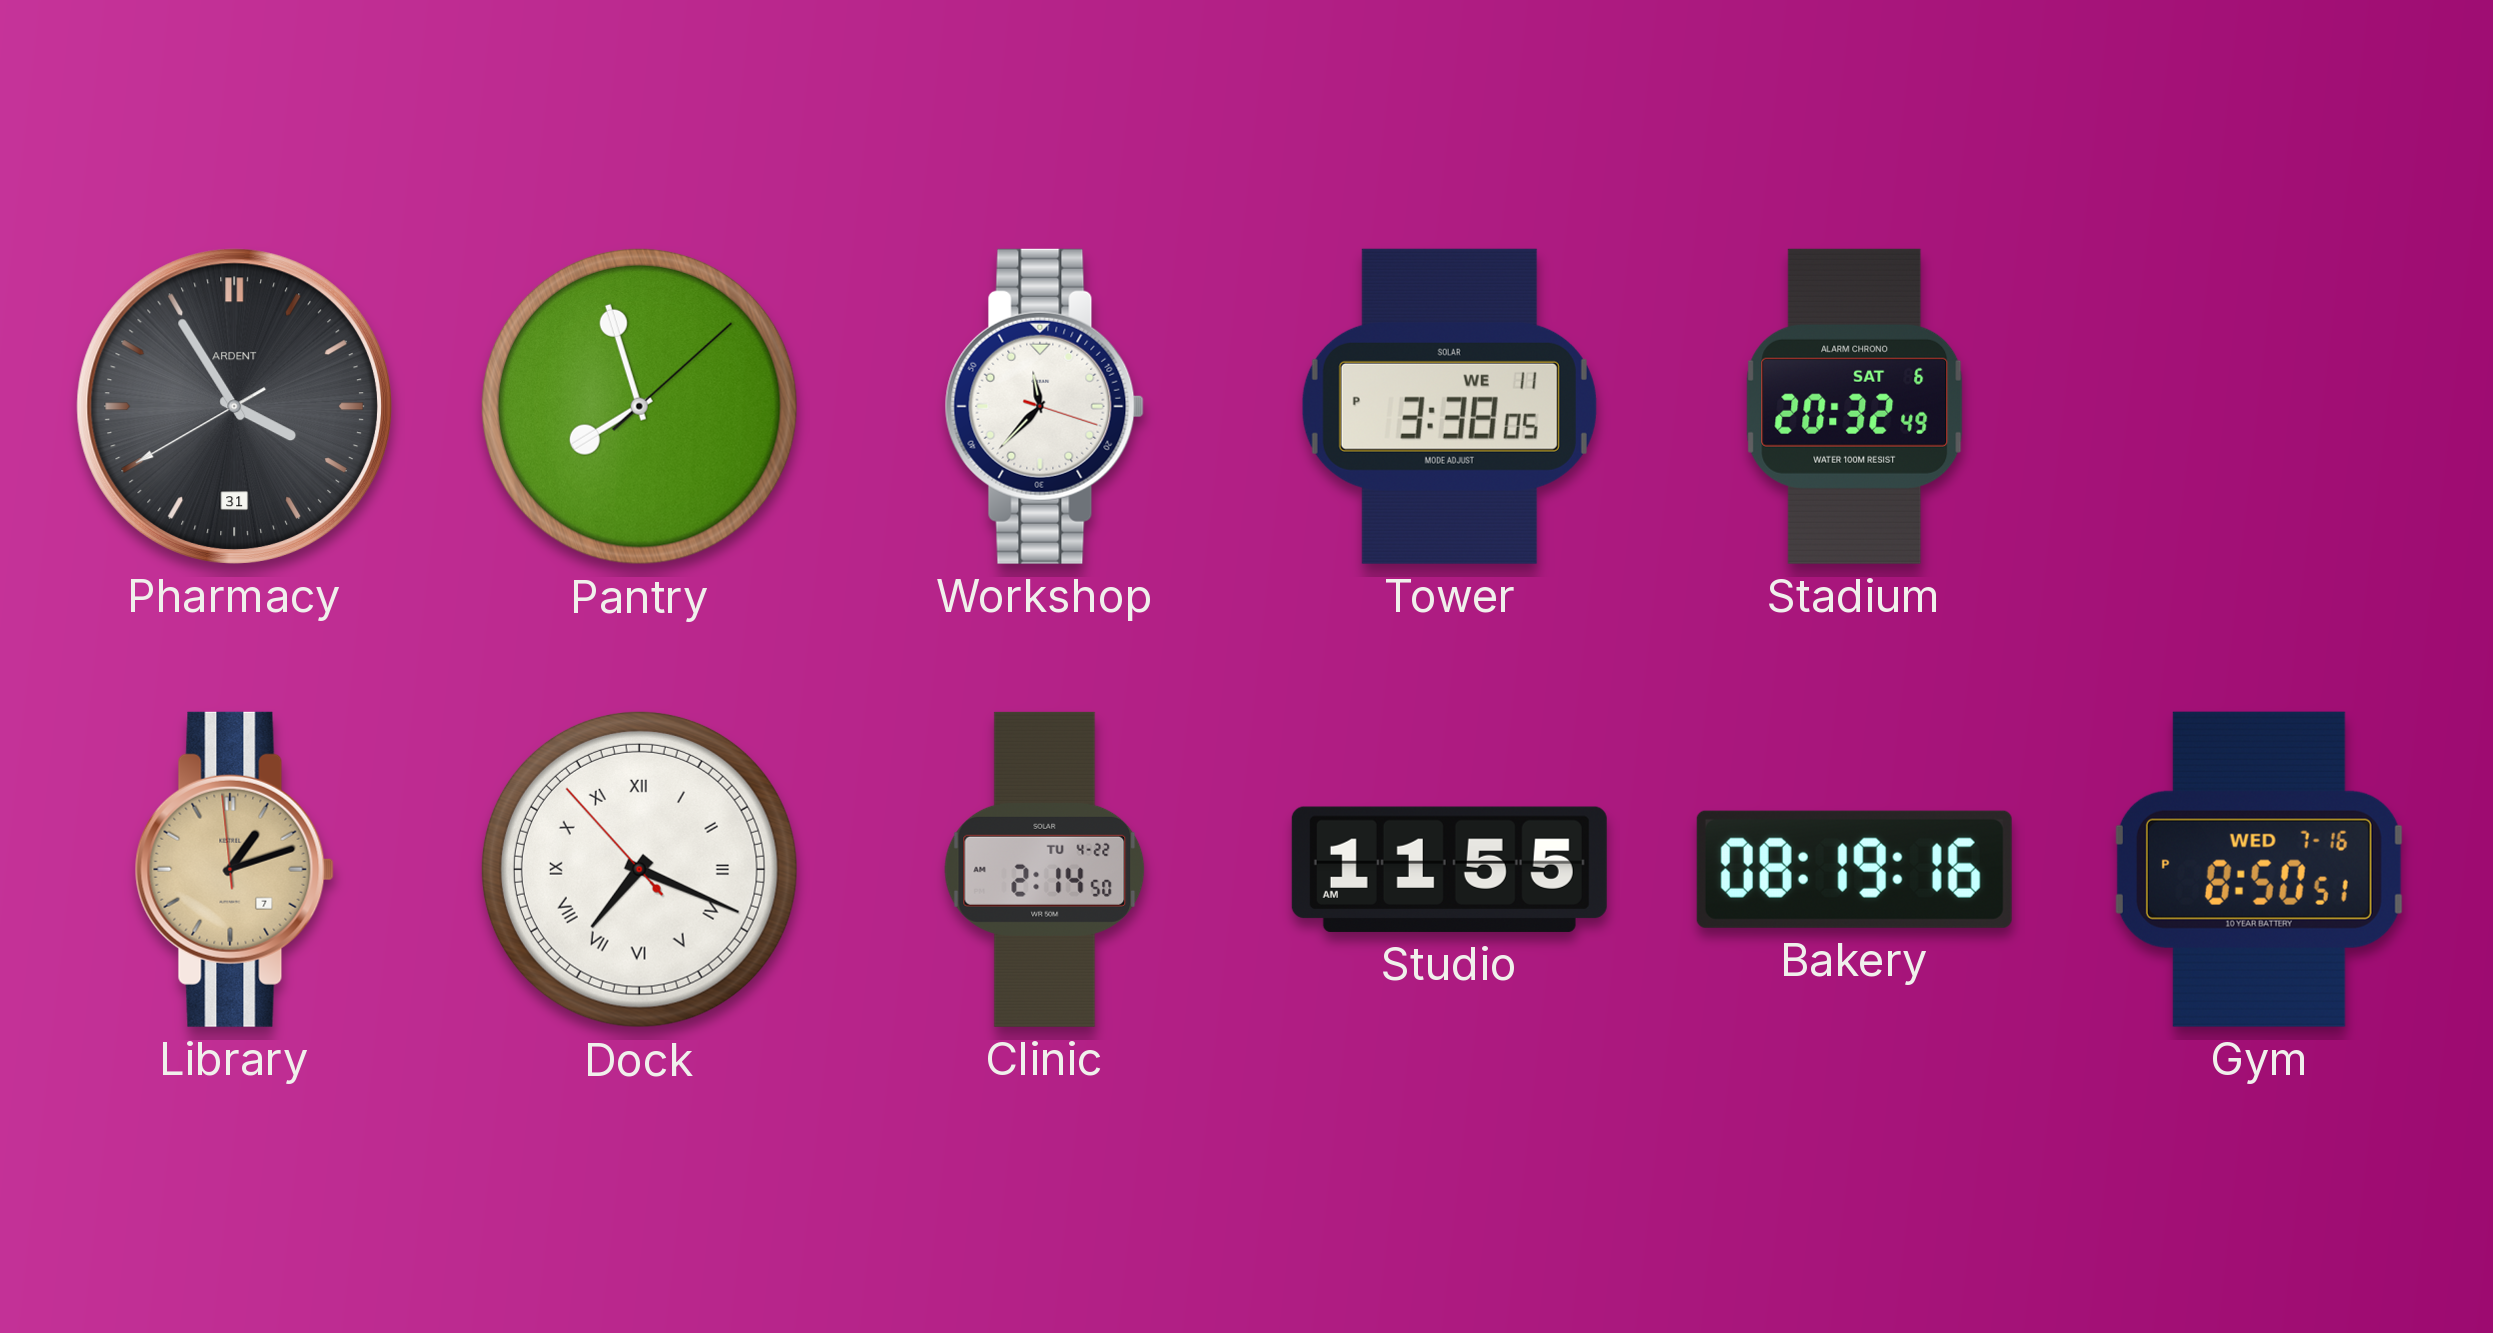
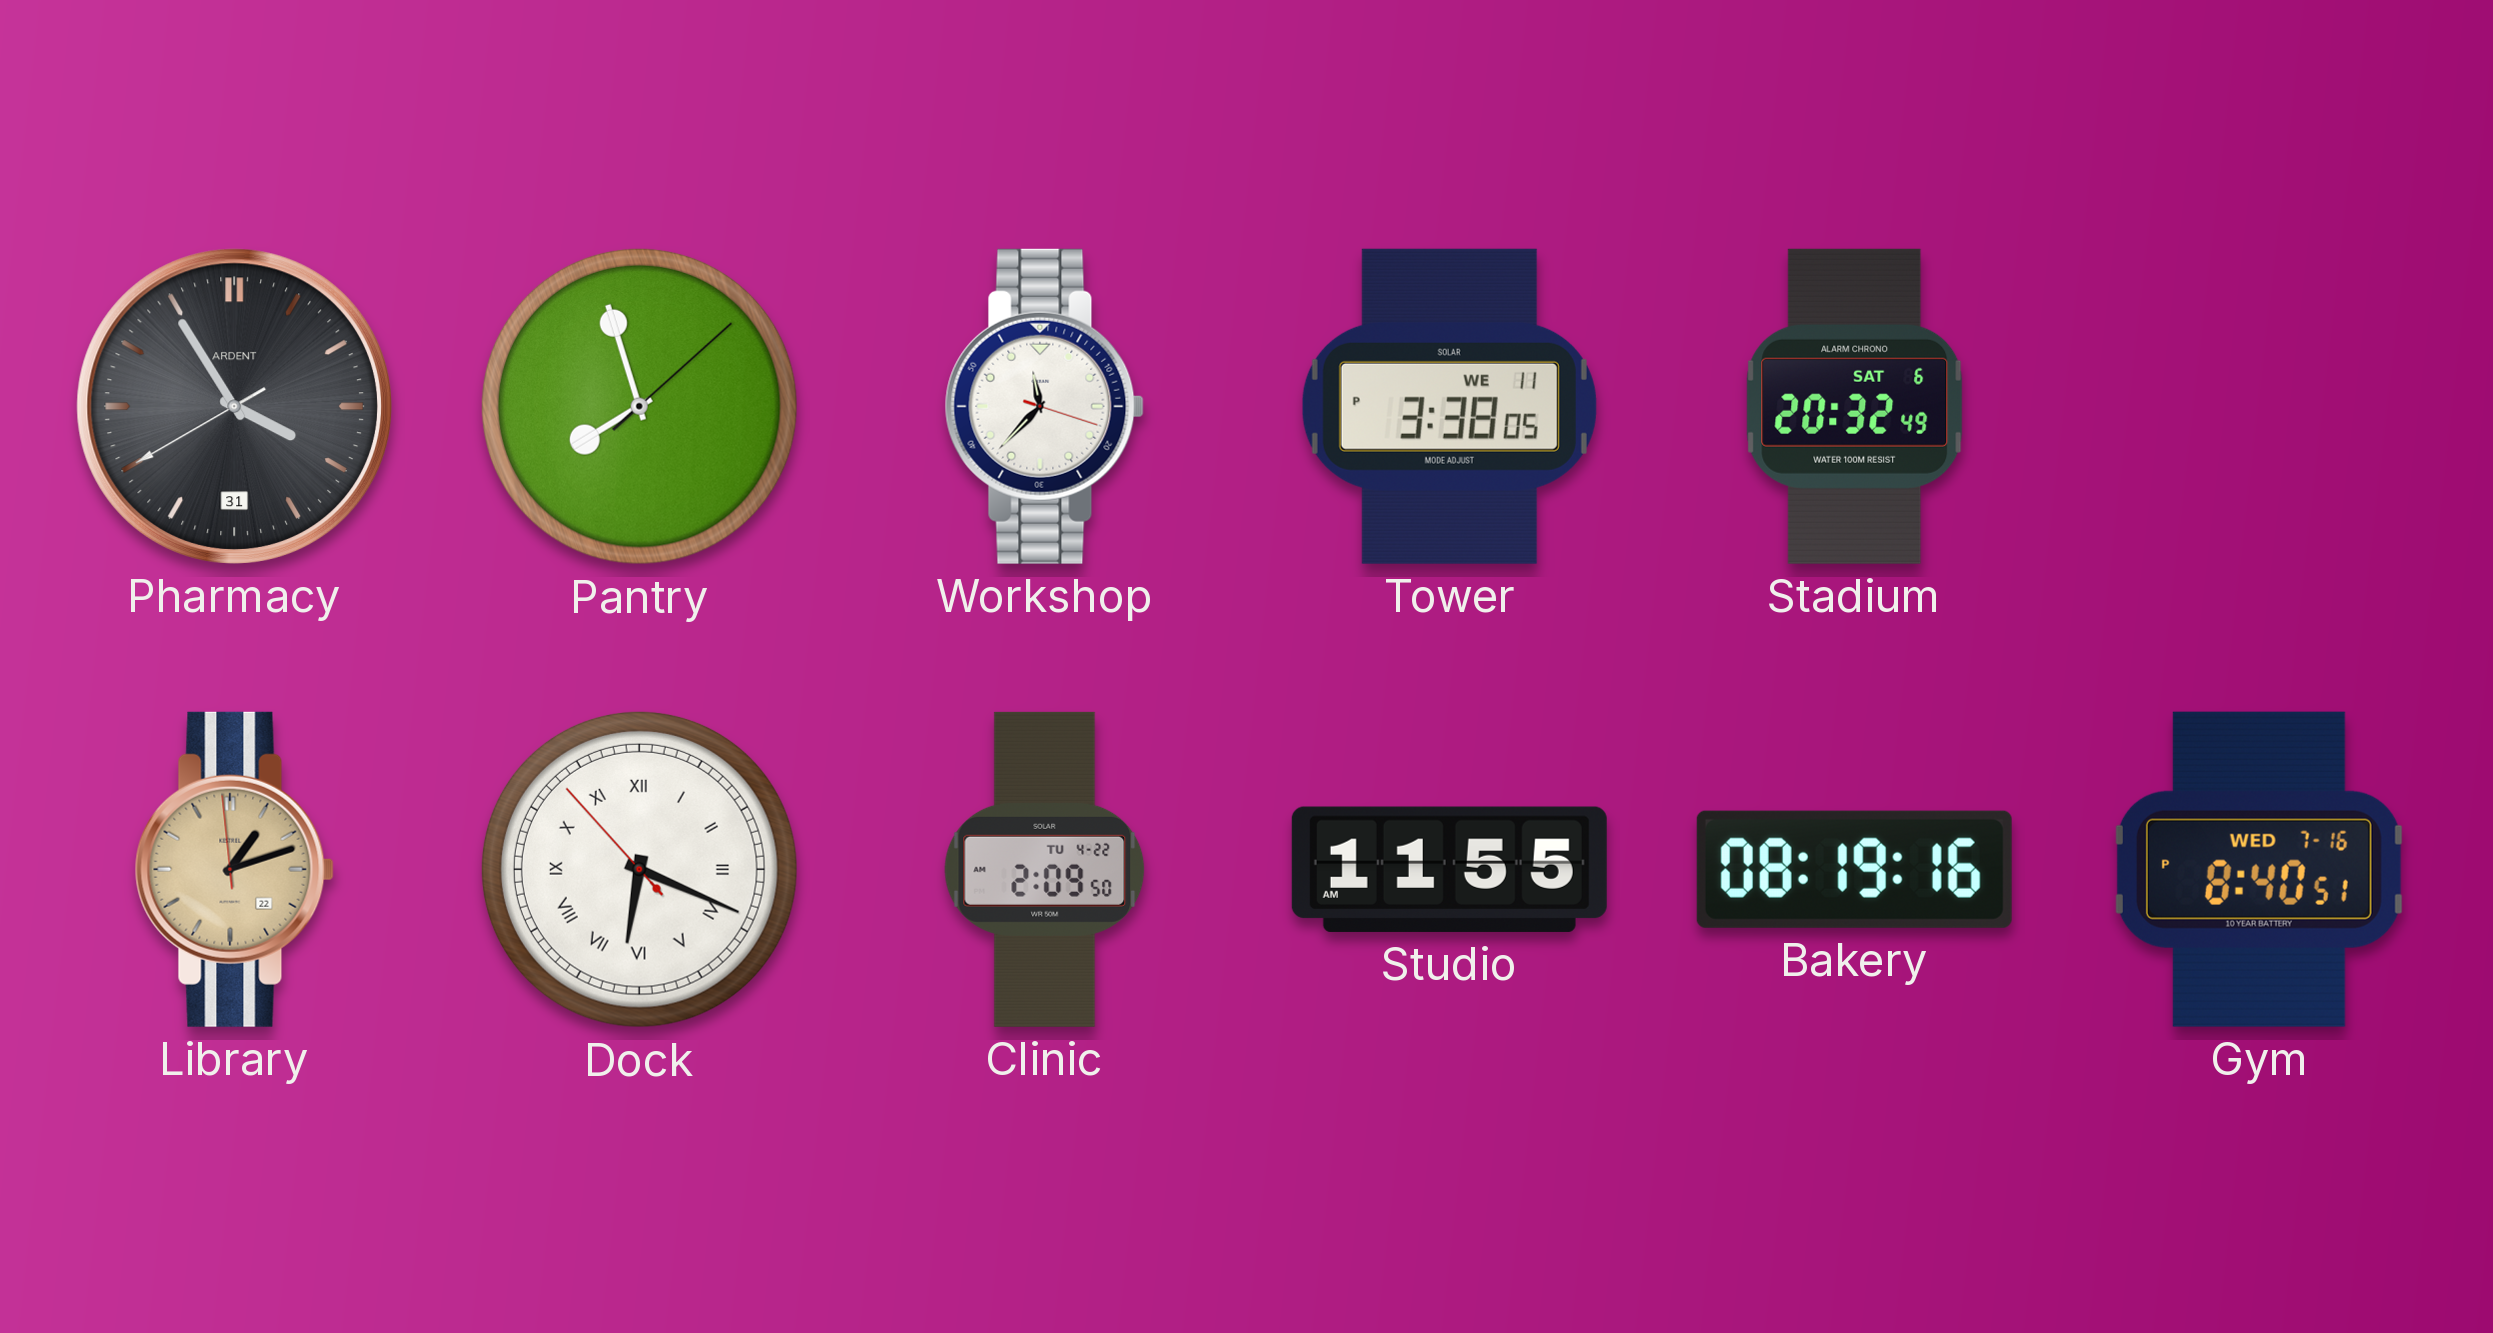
Library date: 7 -> 22 (234, 869)
Dock: 7:18 -> 6:18 (639, 869)
Clinic: 2:14 -> 2:09 (1045, 869)
Gym: 8:50 -> 8:40 (2259, 869)
